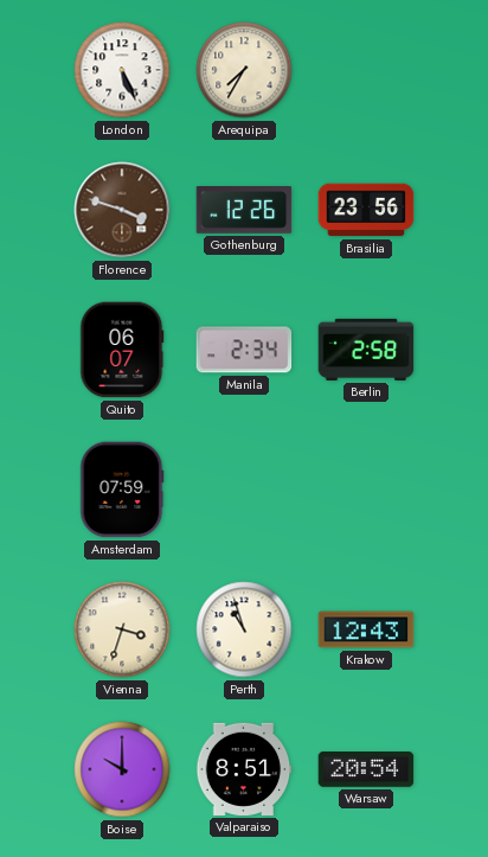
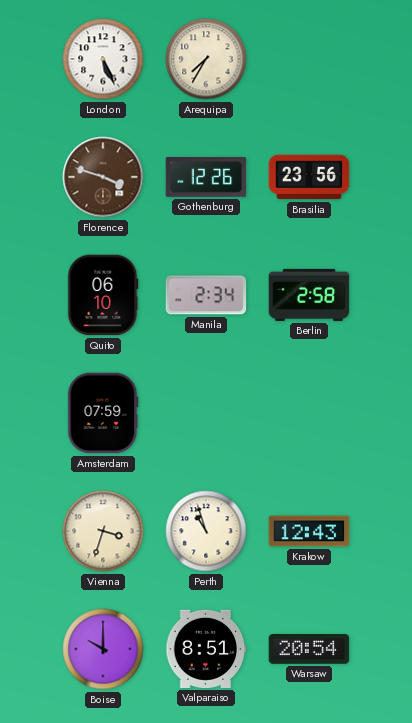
Quito: 06:07 -> 06:10 (103, 295)
